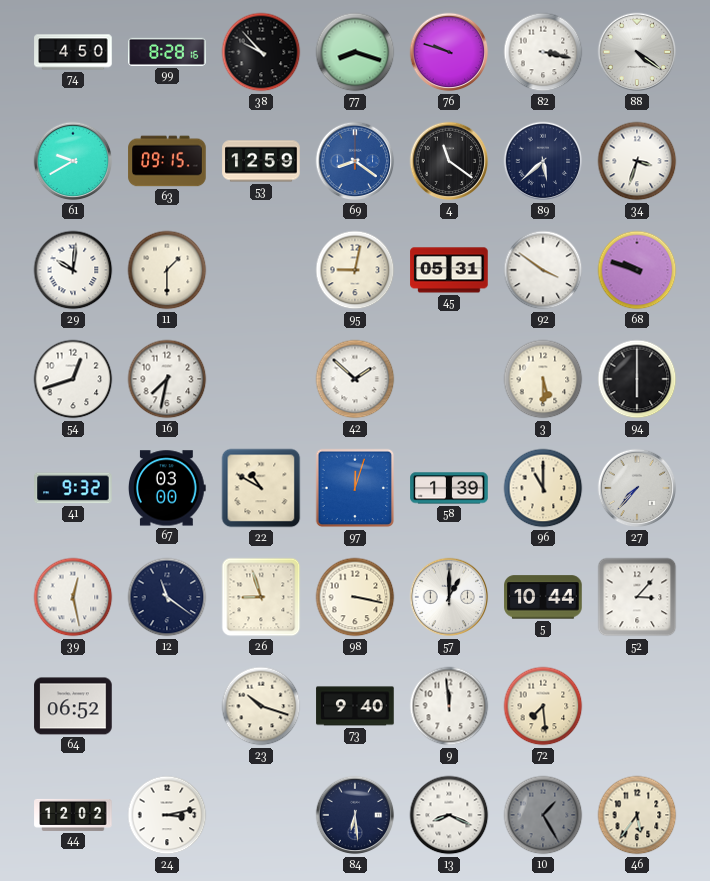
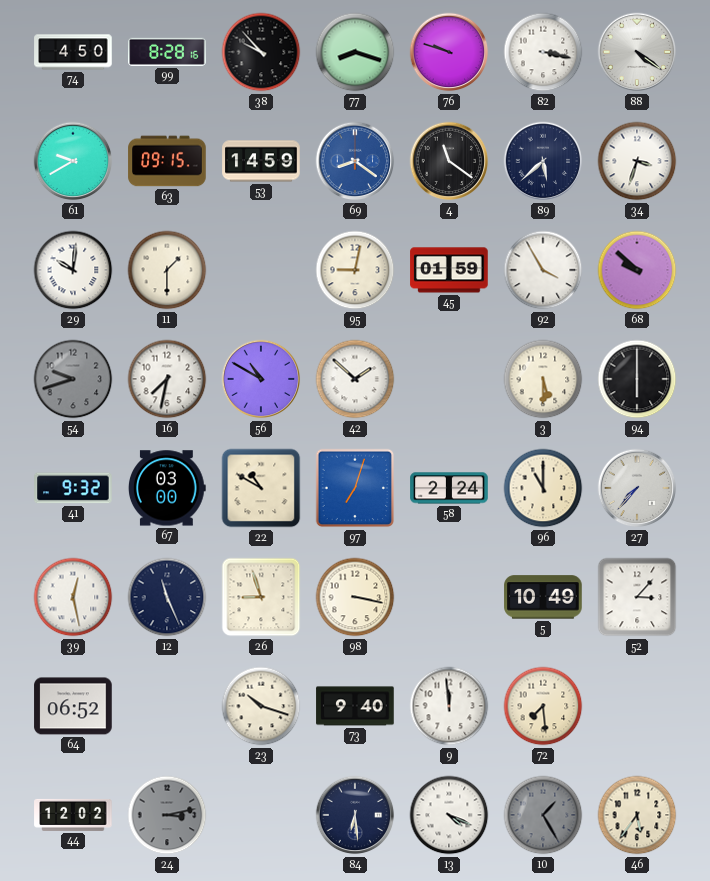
53: 12:59 -> 14:59 (261, 161)
45: 05:31 -> 01:59 (449, 270)
92: 3:51 -> 3:55 (543, 270)
68: 9:48 -> 9:52 (637, 270)
54: 12:42 -> 9:42 (73, 379)
54 dial: white -> grey (73, 379)
56: none -> 10:50 (261, 379)
97: 12:03 -> 7:03 (355, 488)
58: 1:39 -> 2:24 (449, 488)
12: 11:21 -> 11:26 (167, 597)
57: 1:00 -> none (449, 597)
5: 10:44 -> 10:49 (543, 597)
24 dial: white -> grey (167, 815)
13: 8:19 -> 4:19 (449, 815)
